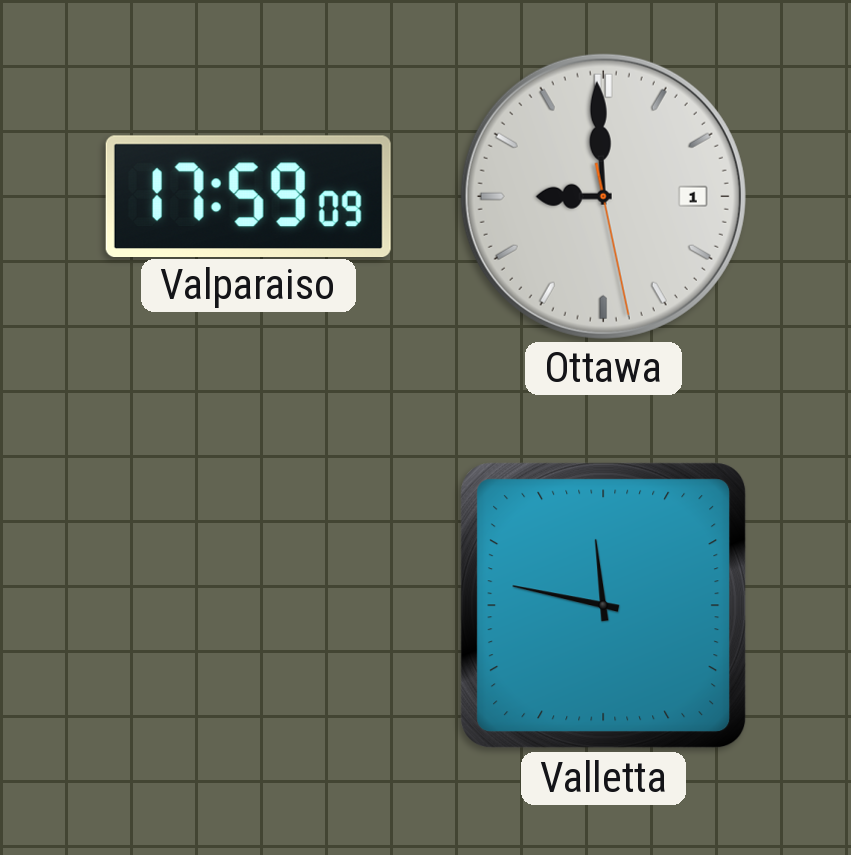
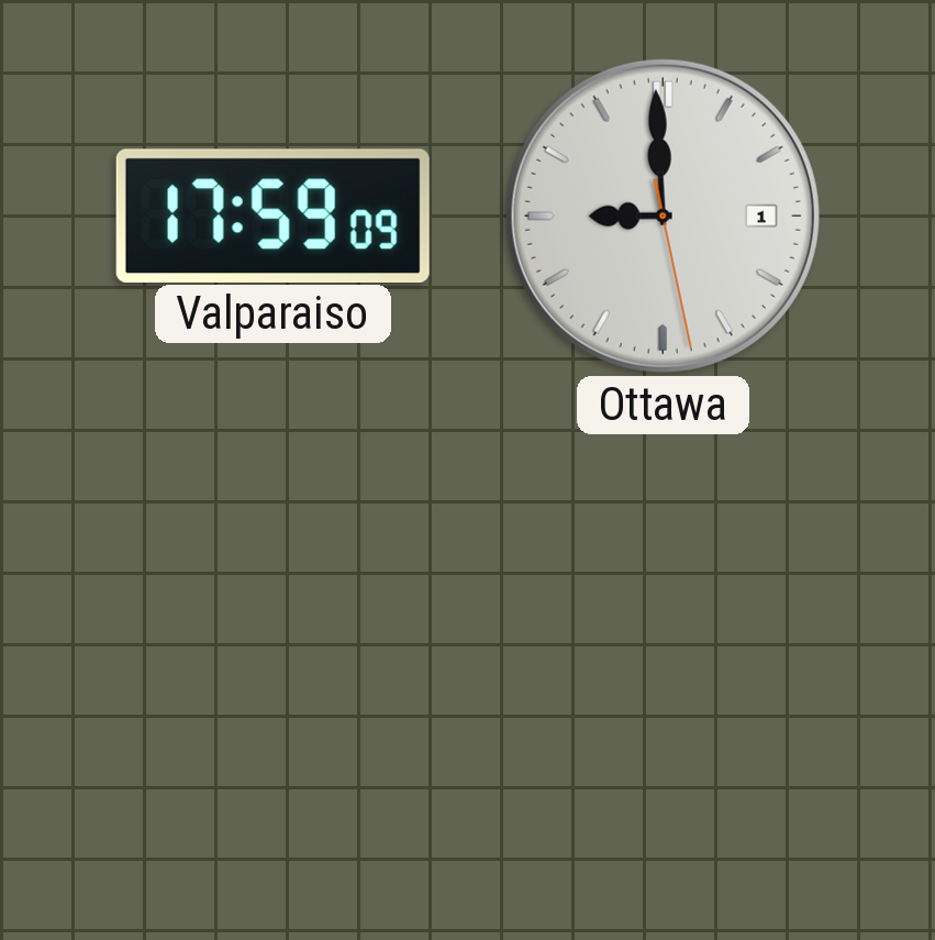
Valletta: 11:47 -> none (604, 606)
